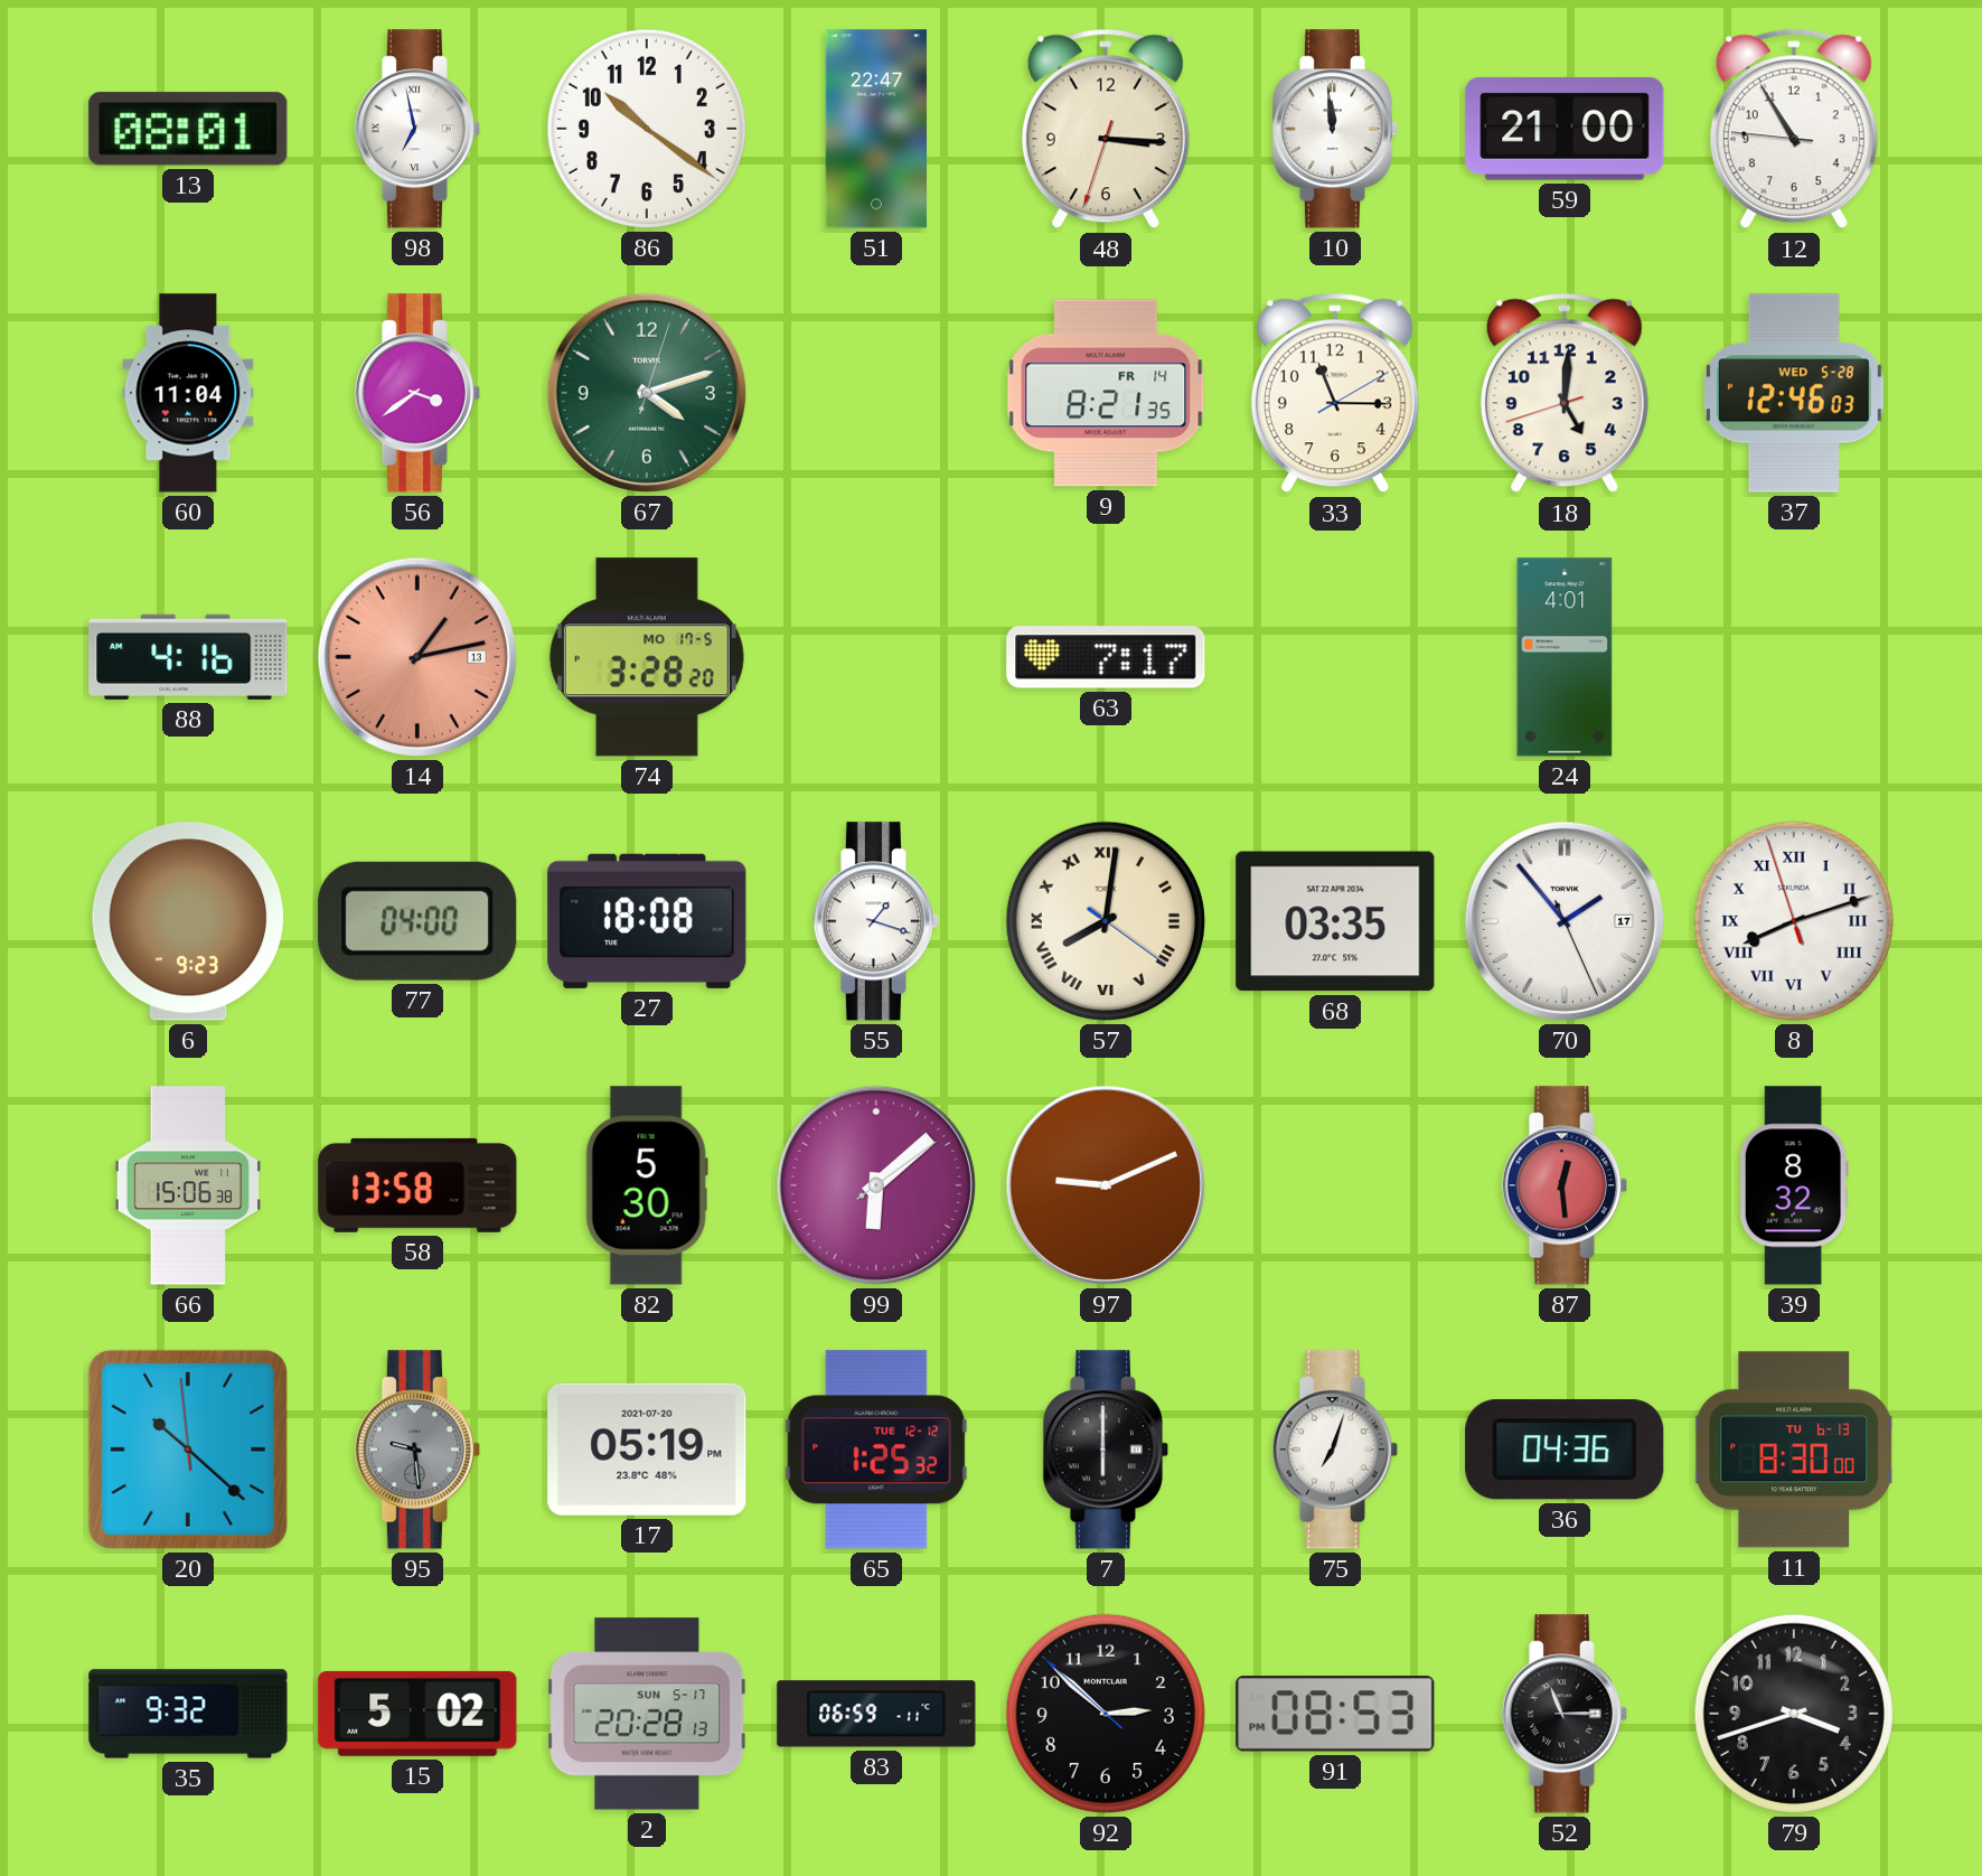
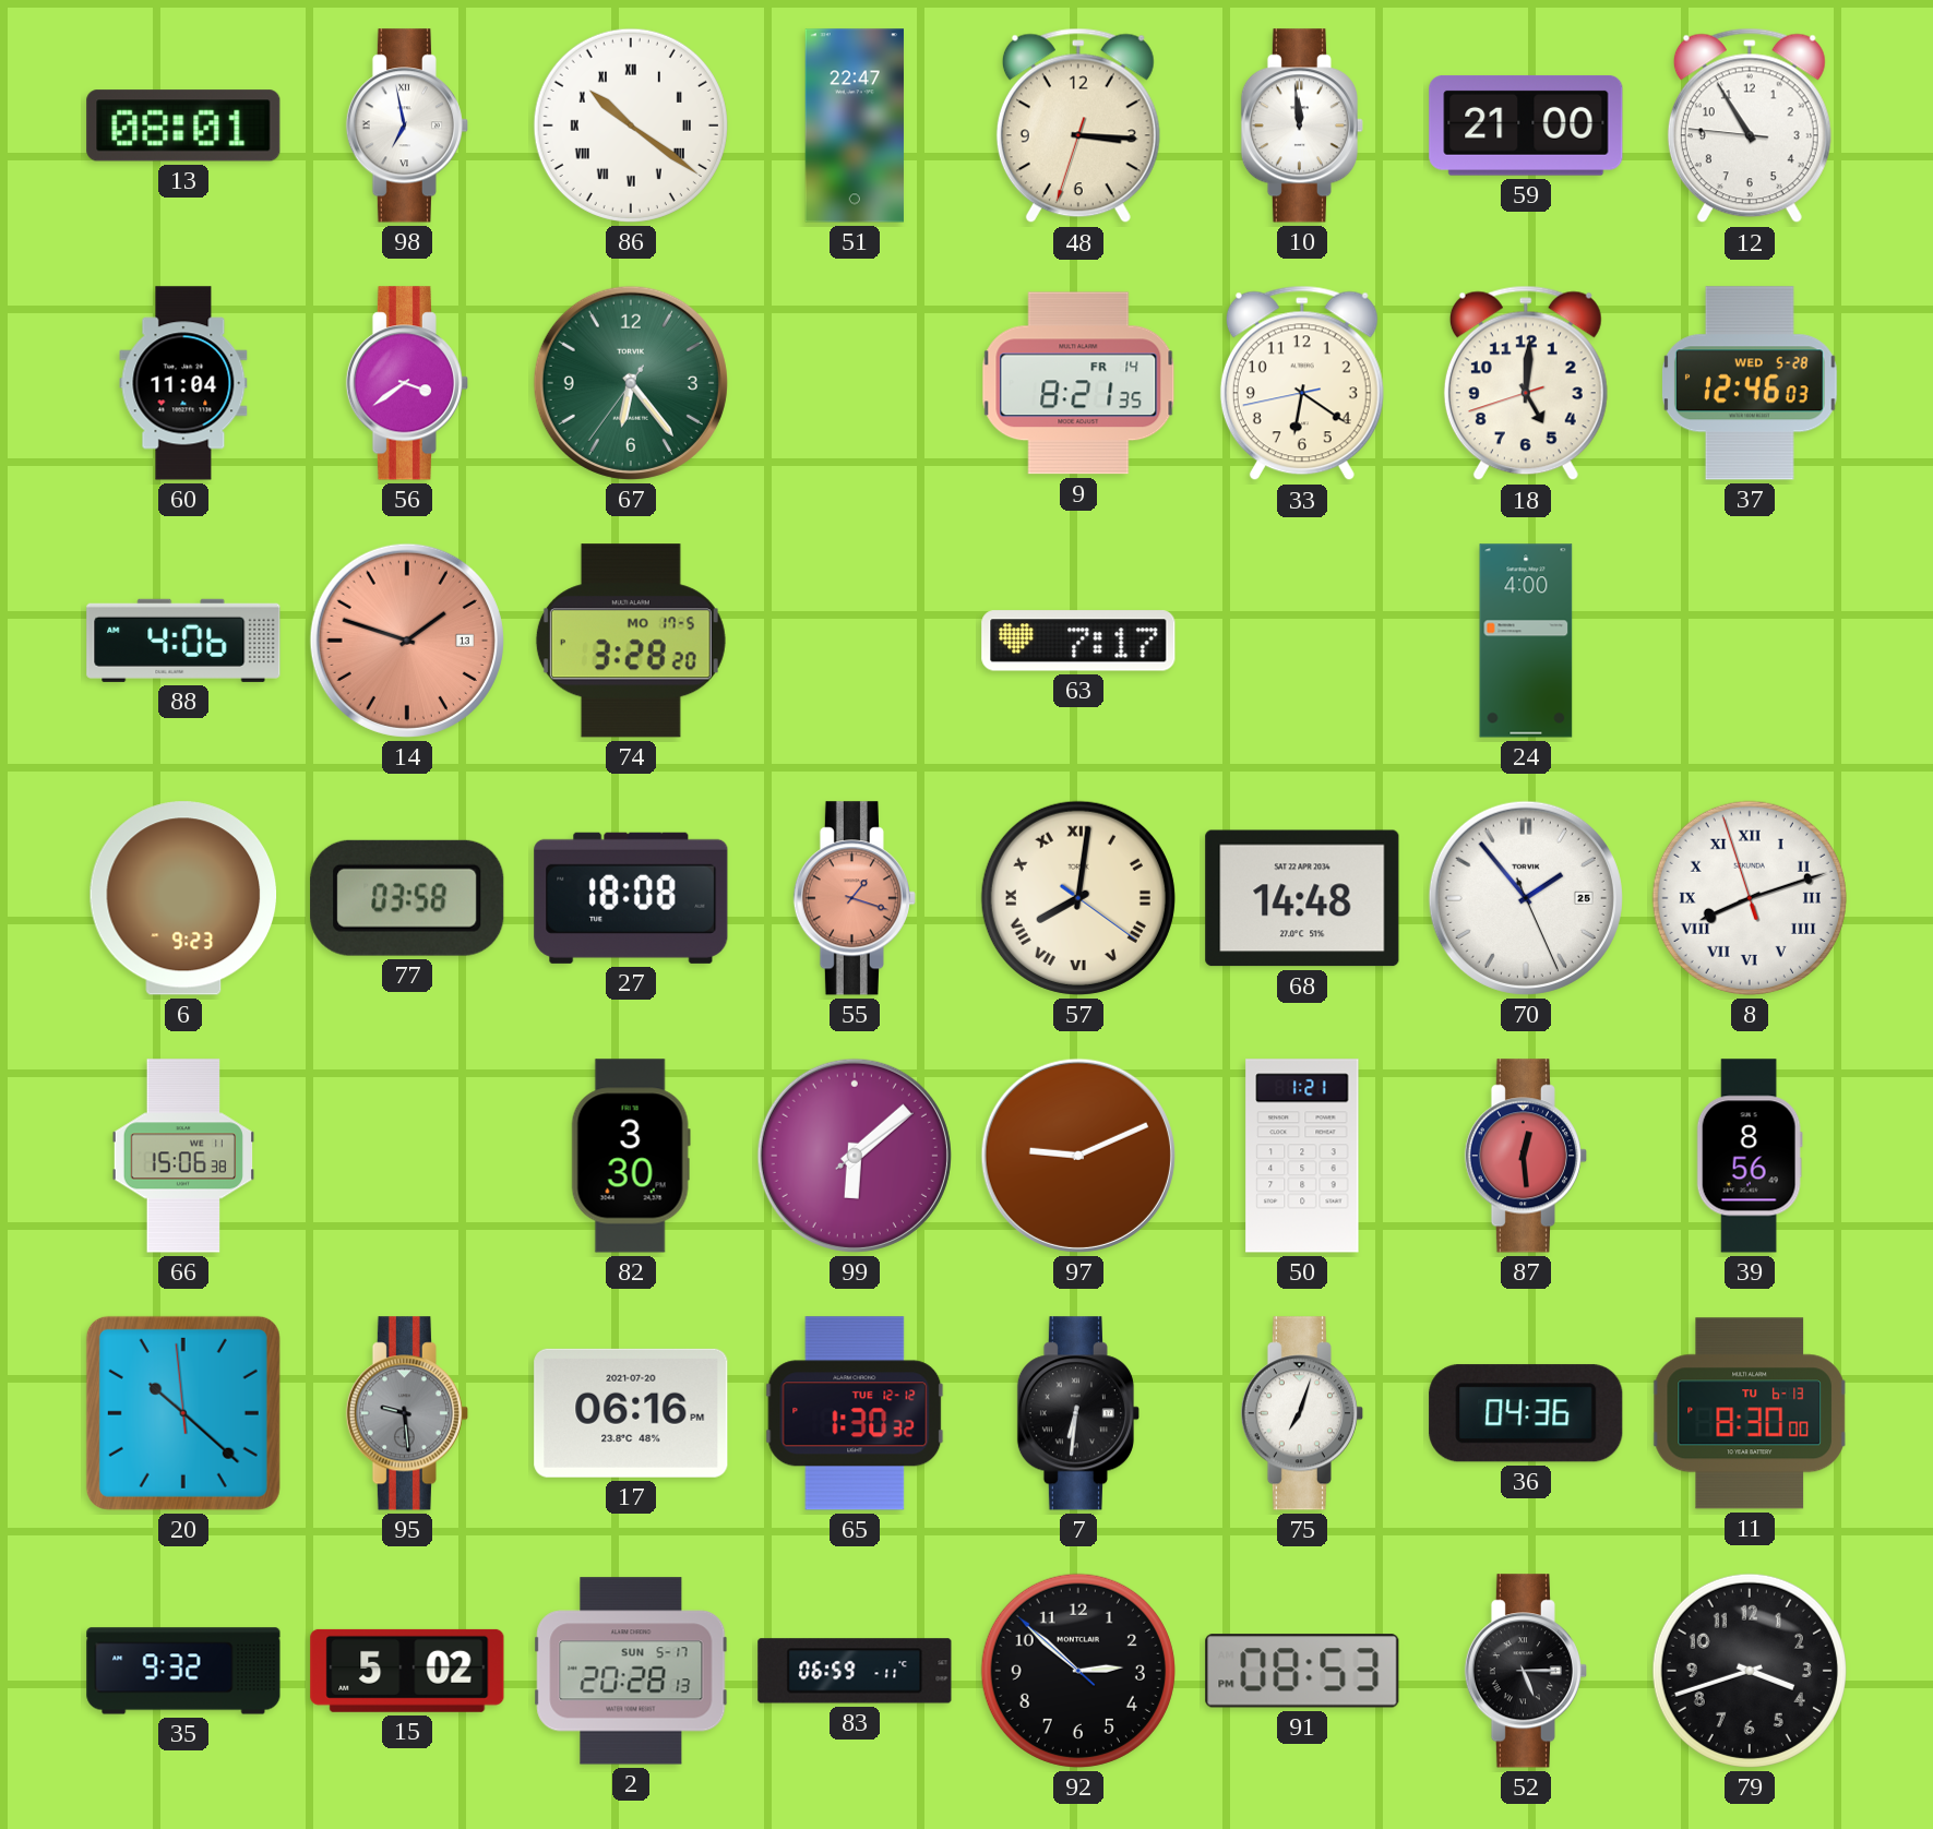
86 numerals: Arabic -> Roman (631, 125)
67: 4:12 -> 6:23 (631, 383)
33: 11:15 -> 6:20 (1302, 383)
88: 4:16 -> 4:06 (183, 641)
14: 1:13 -> 1:48 (407, 641)
24: 4:01 -> 4:00 (1526, 641)
77: 04:00 -> 03:58 (407, 898)
55 dial: white -> salmon (855, 898)
68: 03:35 -> 14:48 (1302, 898)
70 date: 17 -> 25 (1526, 898)
58: 13:58 -> none (417, 1185)
82: 5:30 -> 3:30 (631, 1156)
50: none -> 1:21 (1302, 1156)
39: 8:32 -> 8:56 (1750, 1156)
17: 05:19 -> 06:16 (631, 1413)
65: 1:25 -> 1:30 (855, 1413)
7: 6:00 -> 6:31 (1078, 1413)
52: 11:15 -> 5:15 (1526, 1671)
